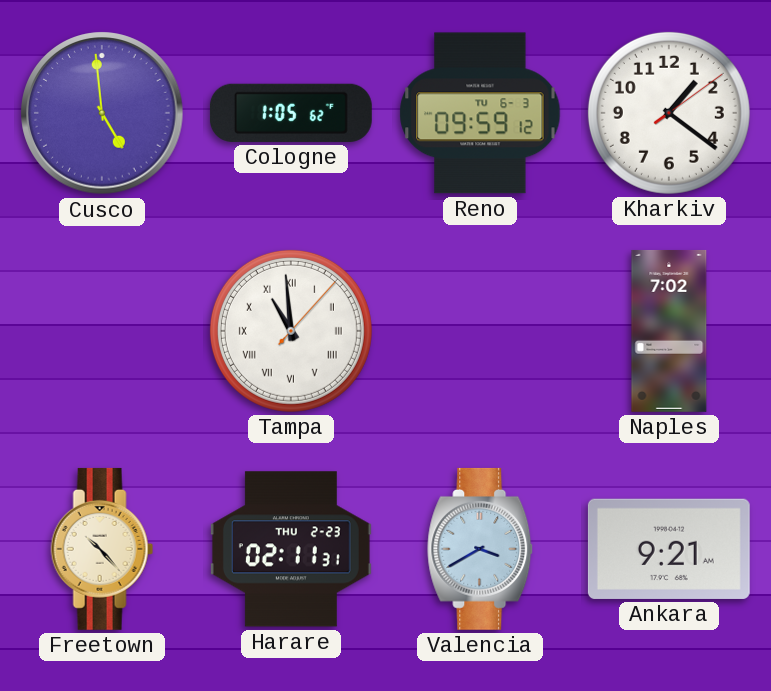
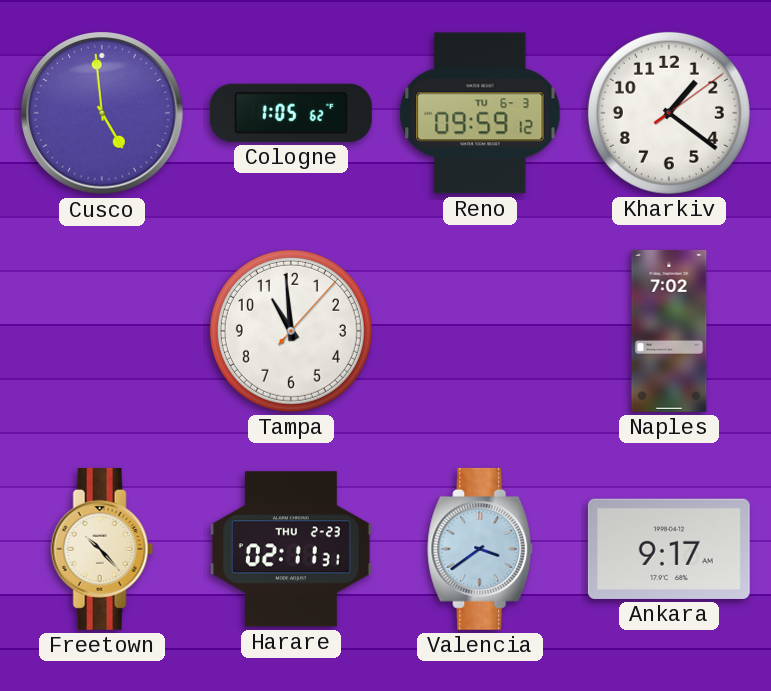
Tampa numerals: Roman -> Arabic (291, 331)
Valencia: 3:40 -> 3:39 (481, 549)
Ankara: 9:21 -> 9:17 (669, 549)
